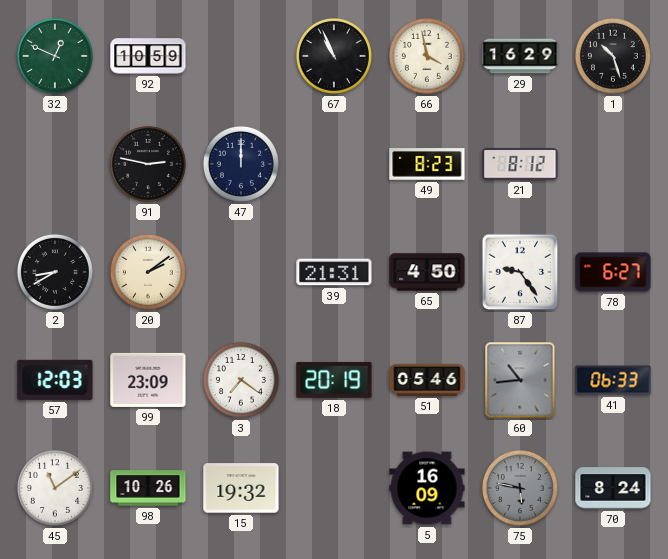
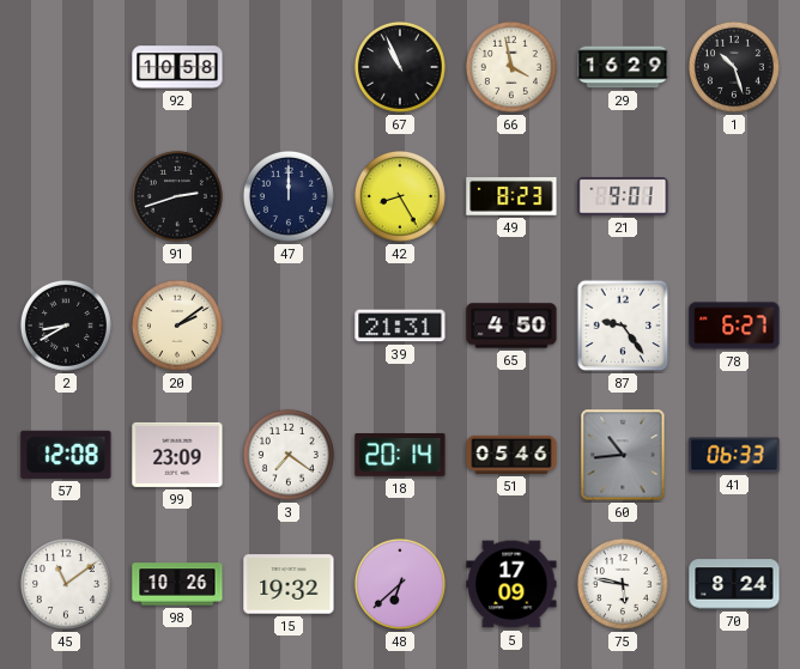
32: 12:49 -> none (55, 56)
92: 10:59 -> 10:58 (177, 67)
91: 2:47 -> 2:42 (177, 196)
42: none -> 8:25 (400, 196)
21: 8:12 -> 9:01 (623, 196)
57: 12:03 -> 12:08 (66, 455)
18: 20:19 -> 20:14 (400, 455)
48: none -> 6:38 (400, 584)
5: 16:09 -> 17:09 (511, 584)
75 dial: grey -> white (623, 584)
